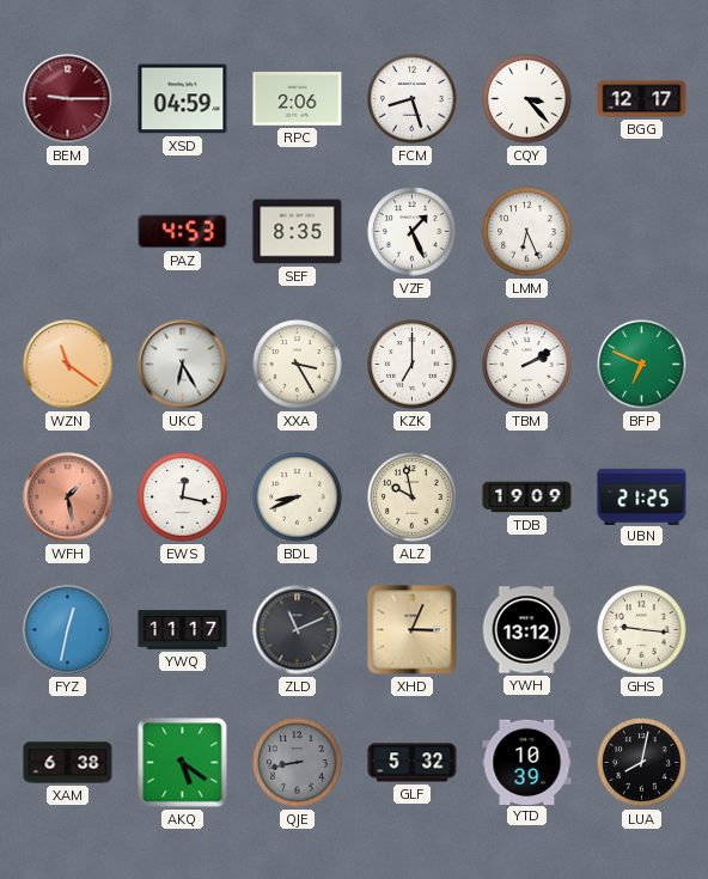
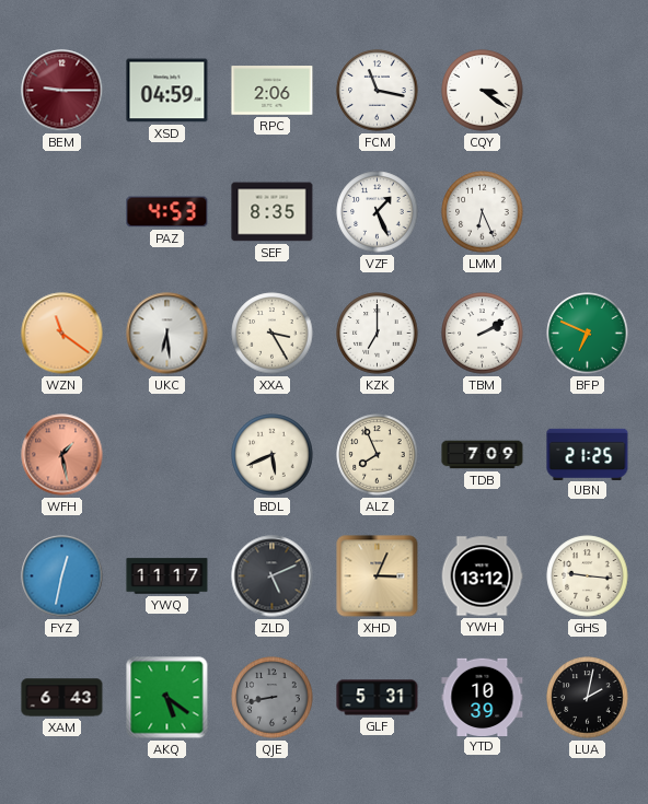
FCM: 8:27 -> 11:17 (378, 91)
CQY: 3:23 -> 3:21 (483, 91)
BGG: 12:17 -> none (642, 99)
UKC: 6:25 -> 6:29 (167, 334)
EWS: 12:17 -> none (183, 498)
BDL: 8:41 -> 5:41 (273, 455)
ALZ: 9:58 -> 7:56 (378, 455)
TDB: 19:09 -> 7:09 (483, 455)
ZLD: 11:11 -> 5:11 (273, 576)
XAM: 6:38 -> 6:43 (62, 698)
GLF: 5:32 -> 5:31 (378, 698)
LUA: 8:02 -> 2:02 (588, 698)
